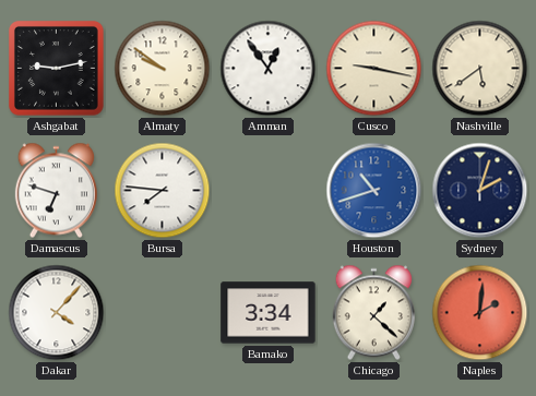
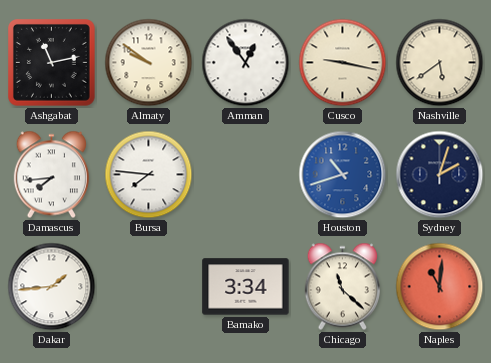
Ashgabat: 9:13 -> 11:13 (52, 63)
Damascus: 6:48 -> 7:44 (51, 175)
Dakar: 4:07 -> 1:44 (52, 287)
Chicago: 1:22 -> 11:22 (342, 287)
Naples: 2:01 -> 11:01 (440, 287)
